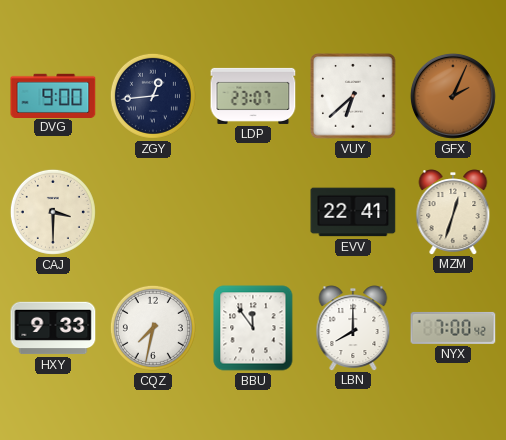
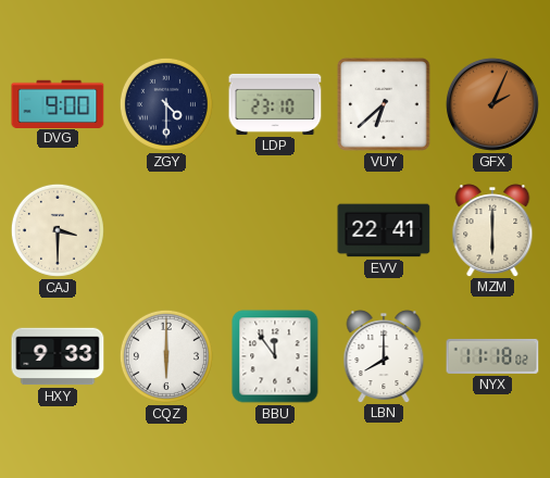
ZGY: 12:44 -> 4:30 (166, 104)
LDP: 23:07 -> 23:10 (275, 104)
MZM: 12:33 -> 6:00 (492, 230)
CQZ: 7:32 -> 6:00 (166, 356)
NYX: 7:00 -> 11:18 (492, 356)
